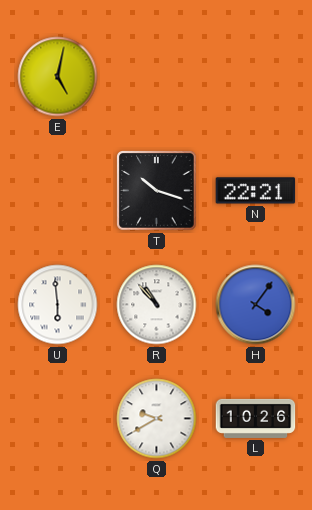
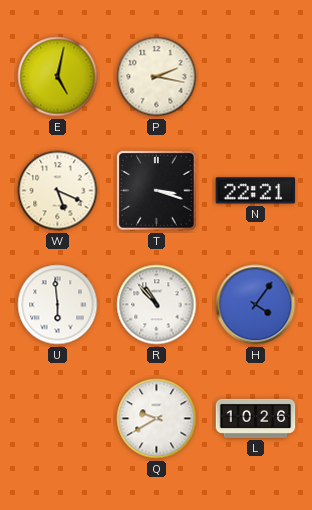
P: none -> 2:17 (157, 77)
W: none -> 5:19 (58, 191)
T: 10:18 -> 3:18 (157, 191)
